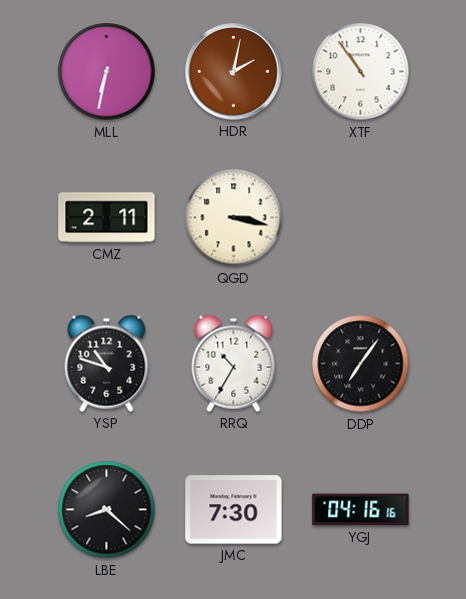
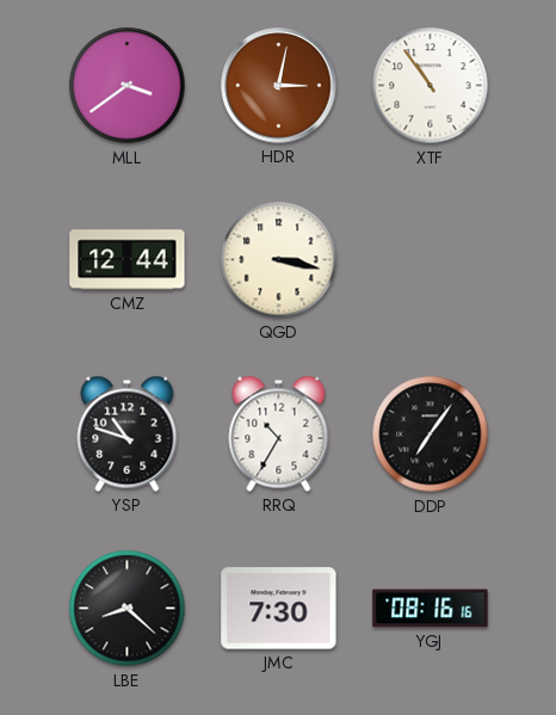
MLL: 6:32 -> 3:39 (128, 86)
HDR: 2:02 -> 3:02 (279, 86)
CMZ: 2:11 -> 12:44 (128, 260)
YGJ: 04:16 -> 08:16 (431, 609)
